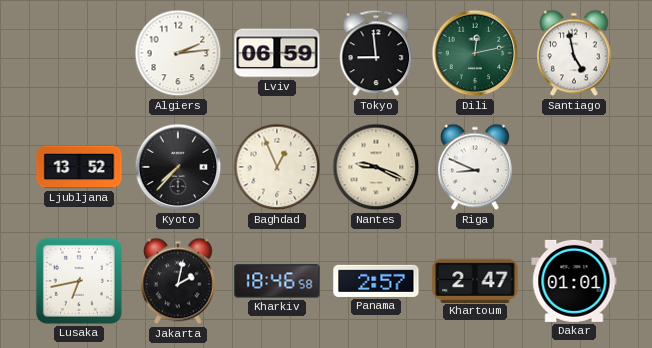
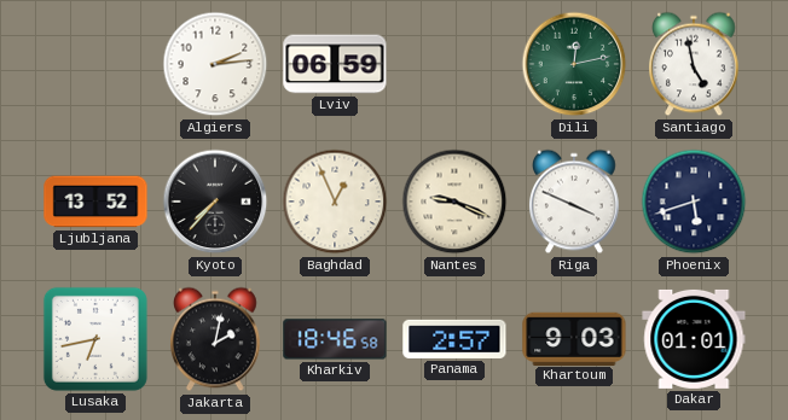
Tokyo: 8:59 -> none (376, 53)
Riga: 8:49 -> 3:49 (575, 202)
Phoenix: none -> 5:42 (694, 202)
Khartoum: 2:47 -> 9:03 (574, 338)
